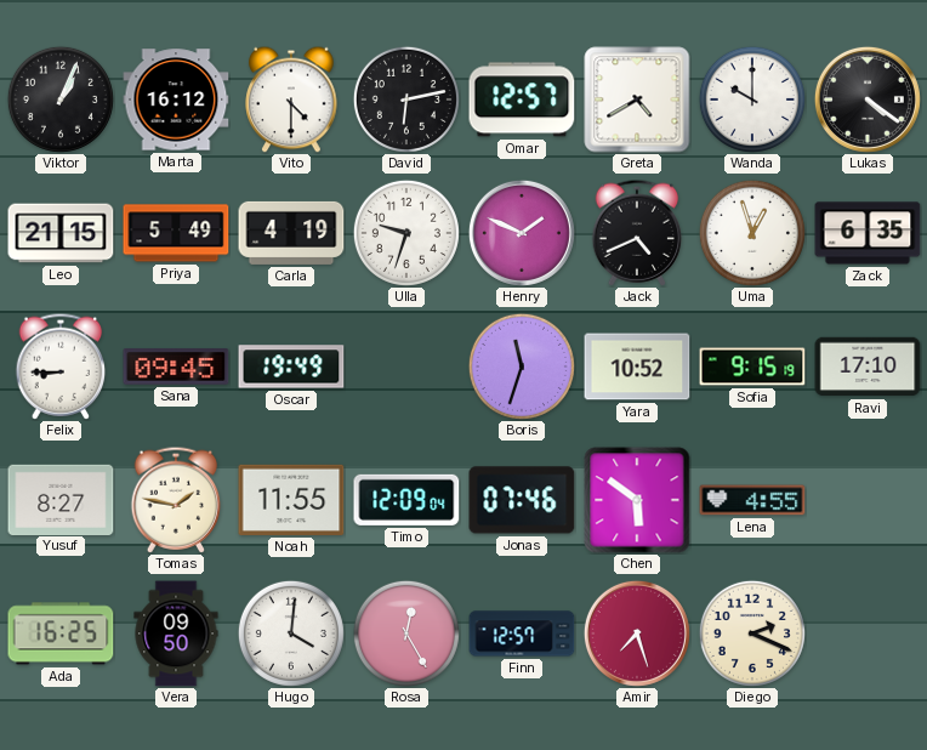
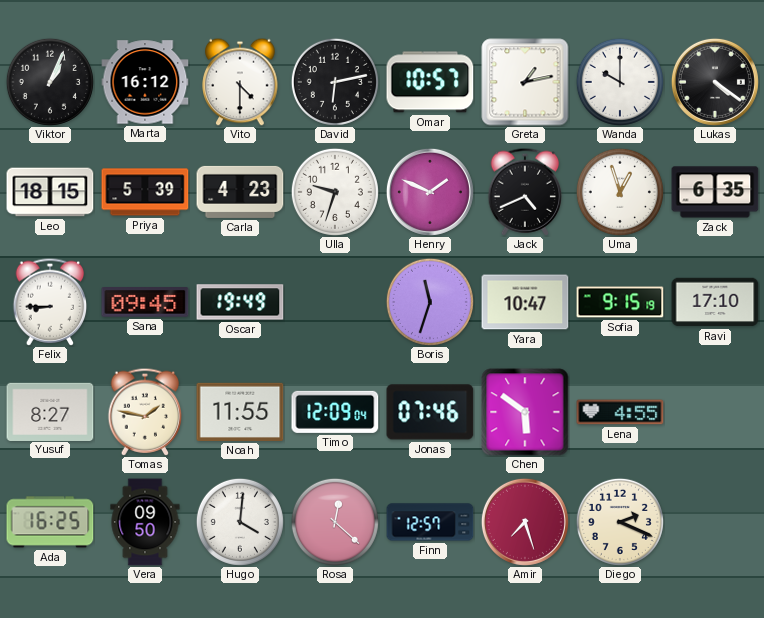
Omar: 12:57 -> 10:57 (430, 82)
Greta: 4:40 -> 1:13 (525, 82)
Leo: 21:15 -> 18:15 (50, 192)
Priya: 5:49 -> 5:39 (145, 192)
Carla: 4:19 -> 4:23 (240, 192)
Yara: 10:52 -> 10:47 (525, 302)
Rosa: 12:25 -> 12:22 (335, 522)
